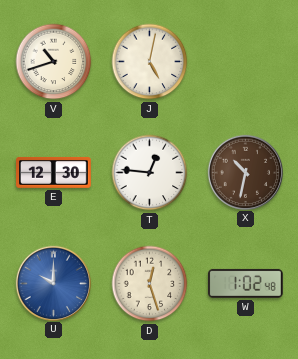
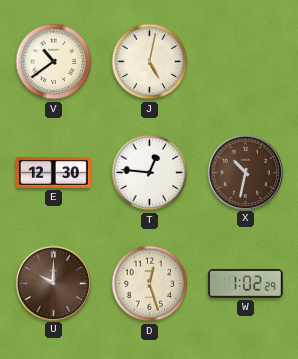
V: 10:42 -> 10:39 (54, 62)
U dial: blue -> brown (53, 283)
W: 1:02:48 -> 1:02:29 (245, 283)
